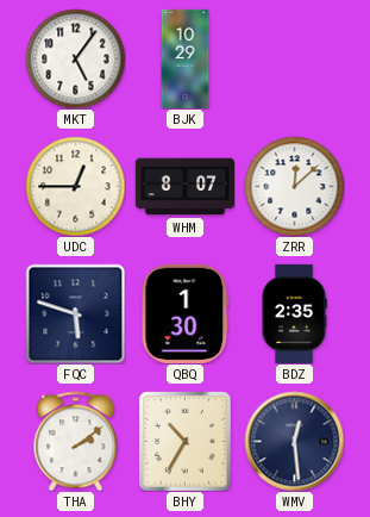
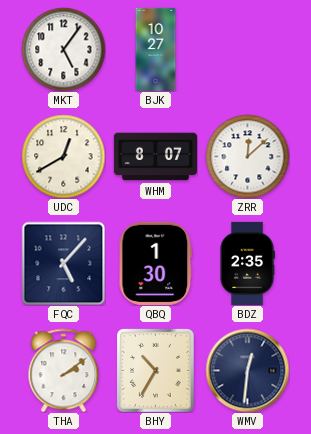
BJK: 10:29 -> 10:27 (156, 49)
UDC: 12:45 -> 12:40 (63, 156)
FQC: 5:48 -> 5:07 (63, 263)
WMV: 12:29 -> 12:31 (247, 370)
